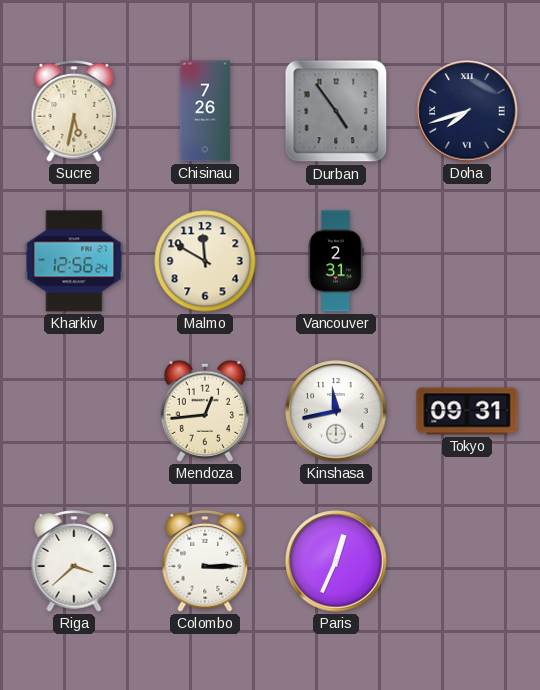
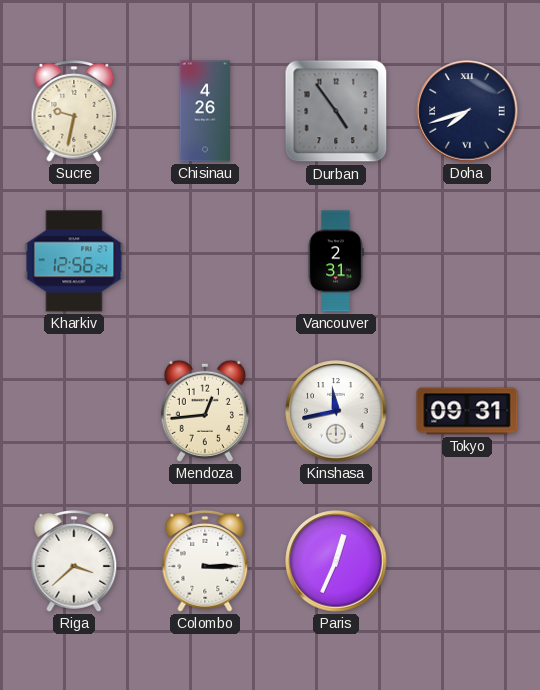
Sucre: 5:32 -> 9:32 (74, 112)
Chisinau: 7:26 -> 4:26 (205, 111)
Malmo: 11:50 -> none (205, 261)
